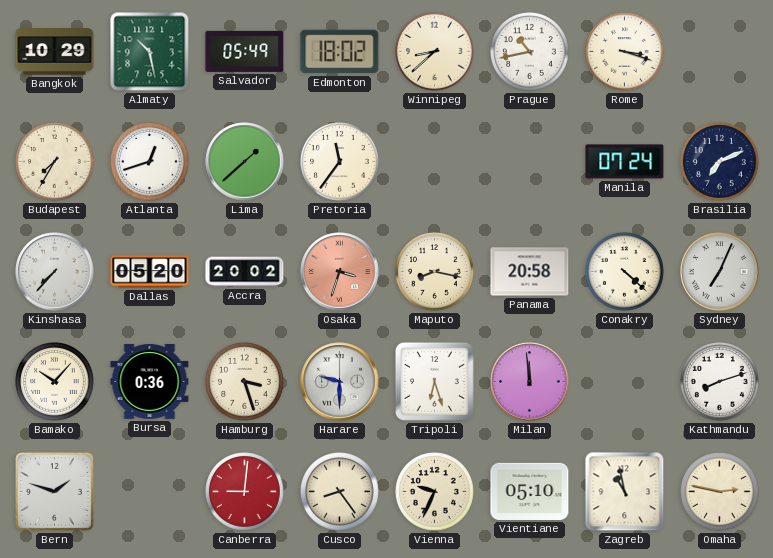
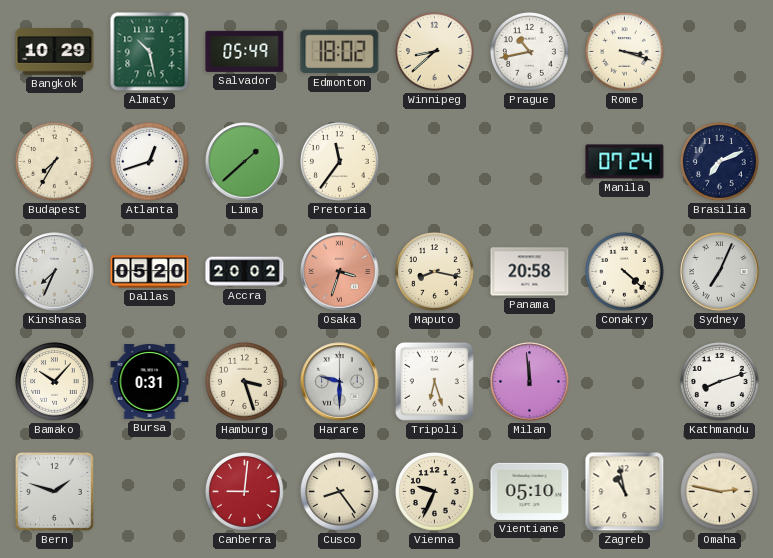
Kinshasa: 7:37 -> 7:34 (55, 272)
Bursa: 0:36 -> 0:31 (150, 381)
